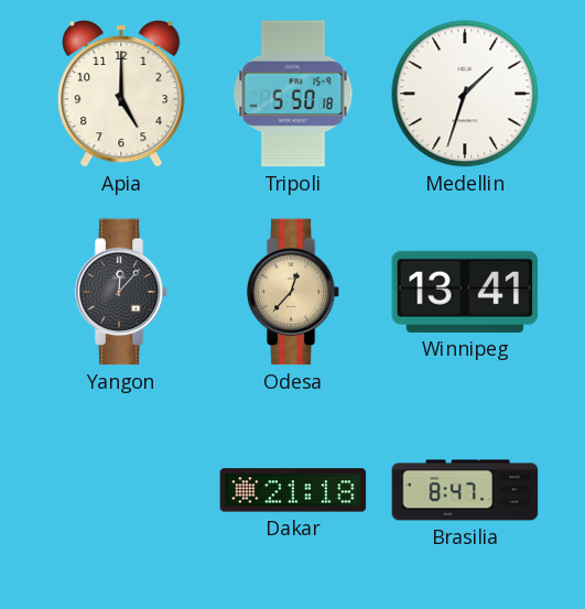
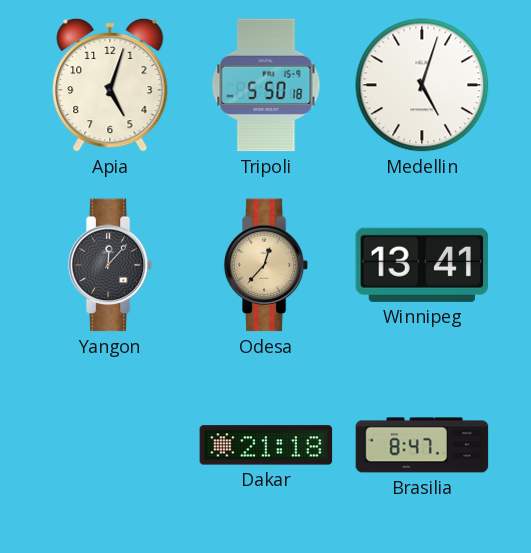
Apia: 5:00 -> 5:03 (110, 85)
Medellin: 1:33 -> 5:03 (422, 85)
